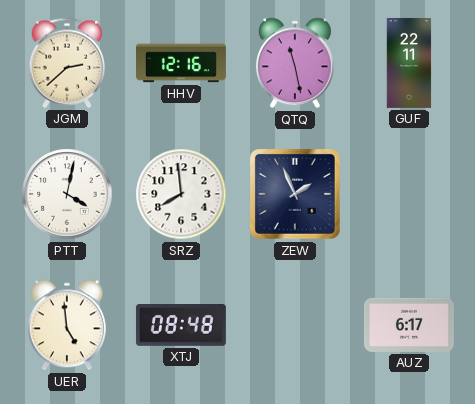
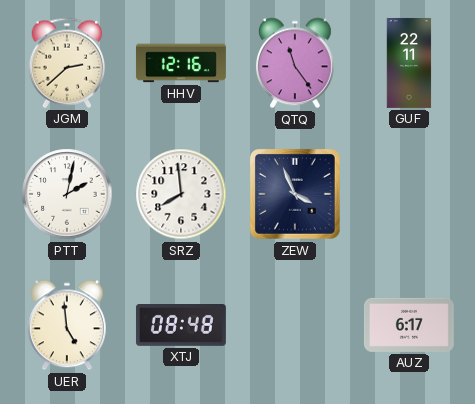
QTQ: 11:28 -> 11:24 (295, 63)
PTT: 4:02 -> 2:02 (67, 194)
ZEW: 1:56 -> 3:56 (295, 194)
